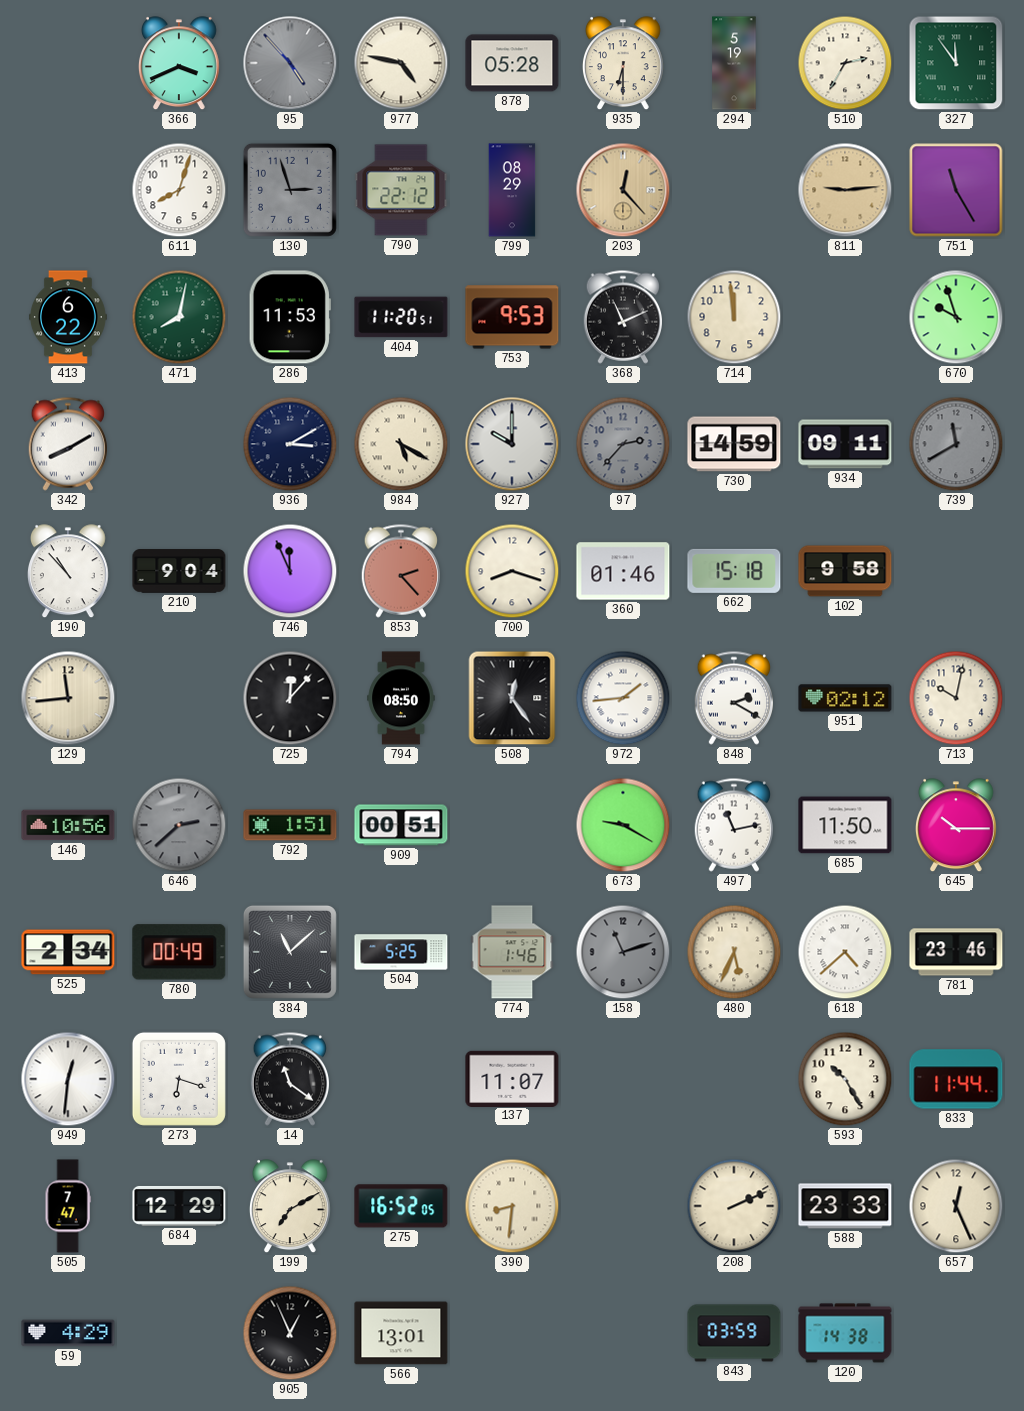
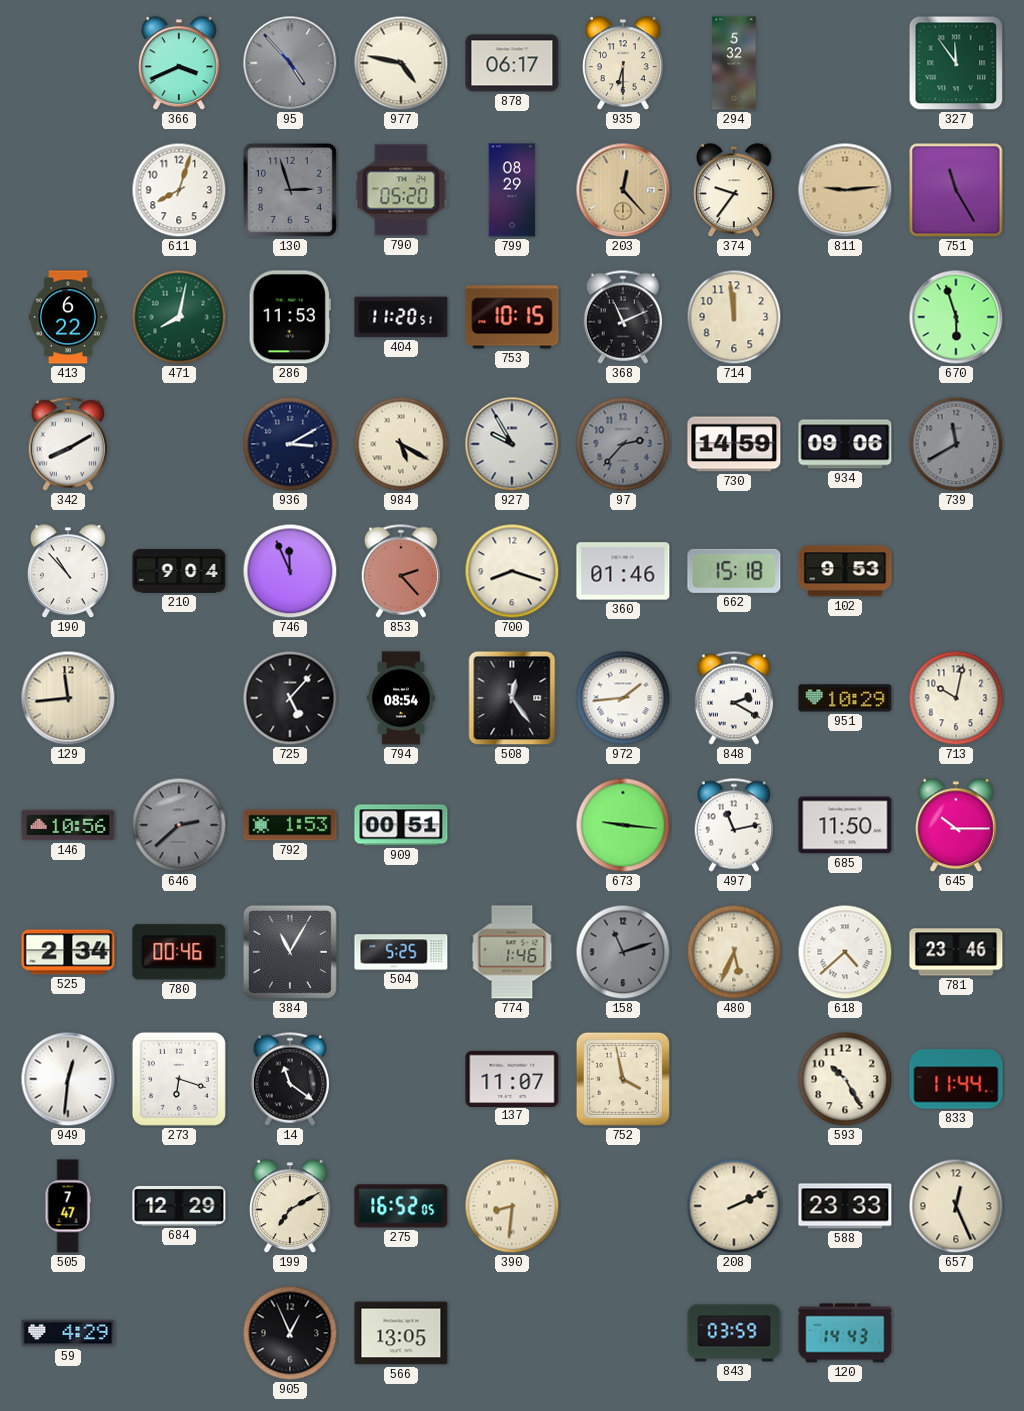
878: 05:28 -> 06:17 (512, 63)
294: 5:19 -> 5:32 (734, 63)
510: 2:35 -> none (845, 63)
790: 22:12 -> 05:20 (401, 190)
374: none -> 9:36 (734, 191)
753: 9:53 -> 10:15 (512, 317)
670: 9:57 -> 5:57 (956, 317)
927: 10:00 -> 9:55 (512, 444)
934: 09:11 -> 09:06 (845, 444)
102: 9:58 -> 9:53 (845, 571)
725: 12:07 -> 5:07 (290, 698)
794: 08:50 -> 08:54 (401, 698)
951: 02:12 -> 10:29 (845, 698)
792: 1:51 -> 1:53 (290, 825)
673: 9:20 -> 9:16 (623, 825)
780: 00:49 -> 00:46 (179, 952)
384: 11:08 -> 11:05 (290, 952)
752: none -> 3:58 (623, 1079)
566: 13:01 -> 13:05 (401, 1333)
120: 14:38 -> 14:43 (845, 1333)
